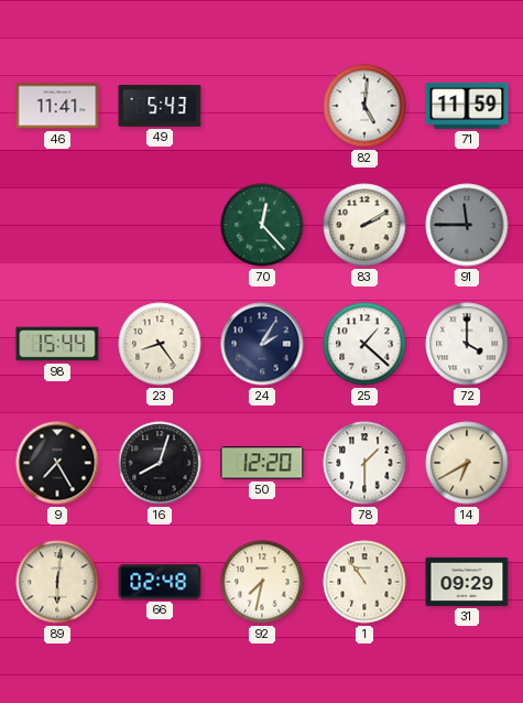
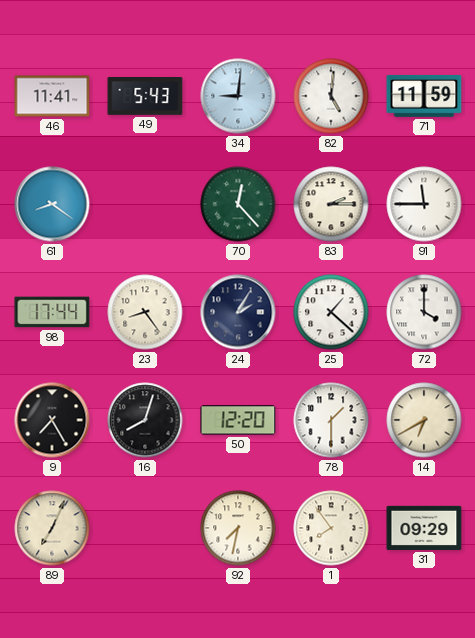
34: none -> 9:01 (238, 96)
61: none -> 8:21 (52, 204)
83: 2:10 -> 2:15 (331, 204)
91 dial: grey -> white (424, 204)
98: 15:44 -> 17:44 (52, 312)
89: 6:01 -> 7:04 (52, 528)
66: 02:48 -> none (160, 582)
1: 10:54 -> 7:54 (331, 528)
